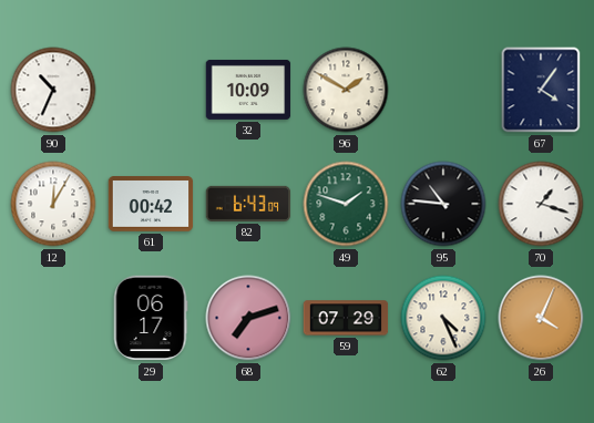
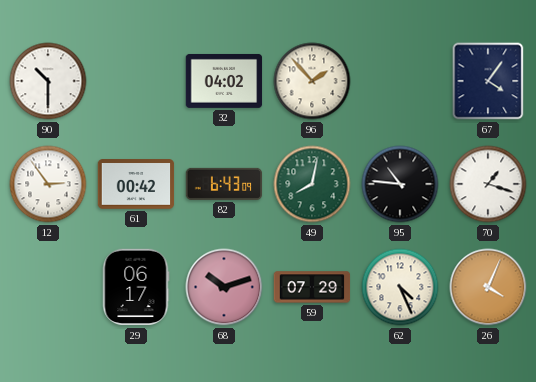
90: 10:34 -> 10:30 (48, 81)
32: 10:09 -> 04:02 (224, 81)
96: 1:50 -> 1:53 (312, 81)
12: 12:05 -> 2:54 (48, 184)
49: 1:48 -> 8:02 (312, 184)
68: 7:12 -> 10:12 (224, 287)
